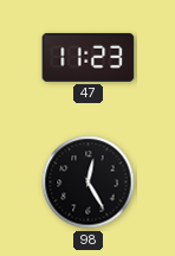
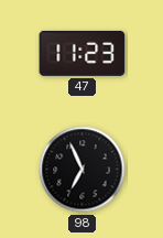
98: 12:25 -> 6:56 (83, 170)
